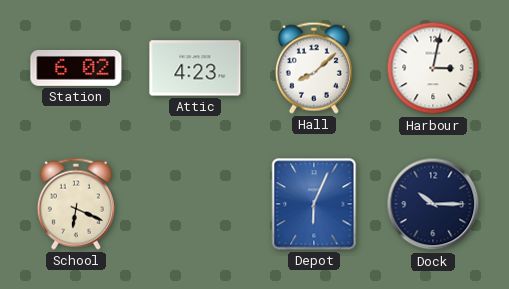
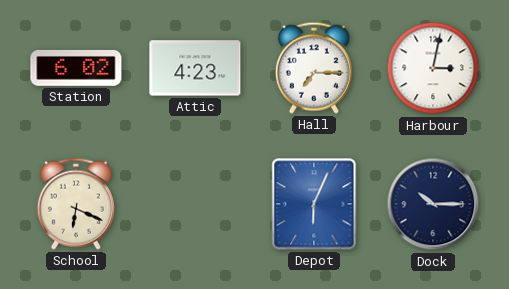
Hall: 8:08 -> 7:15 (314, 68)
